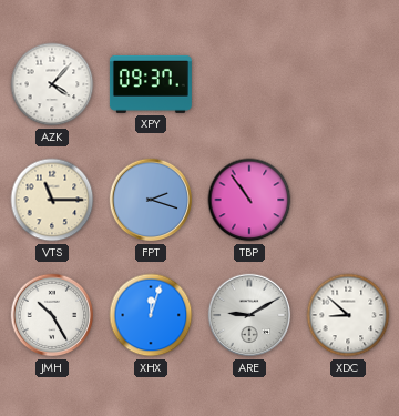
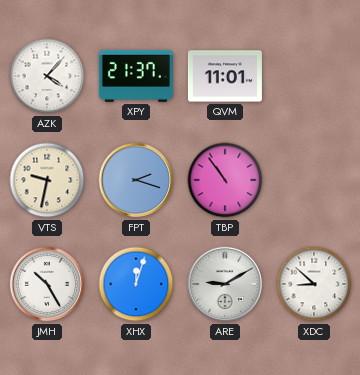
XPY: 09:37 -> 21:37 (136, 76)
QVM: none -> 11:01 (225, 76)
VTS: 11:15 -> 9:32 (47, 180)
